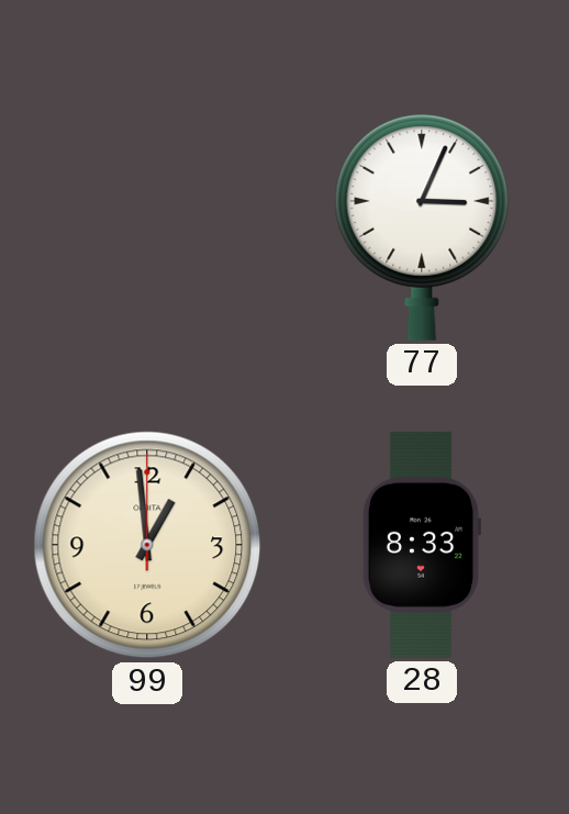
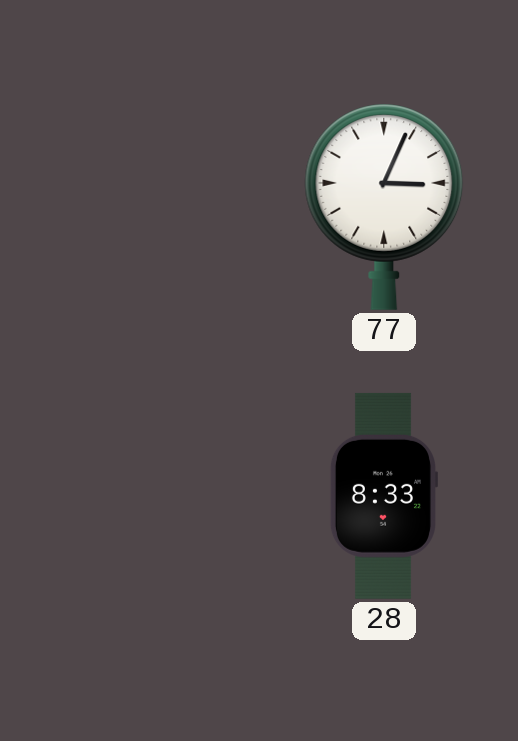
99: 12:59 -> none (147, 545)
